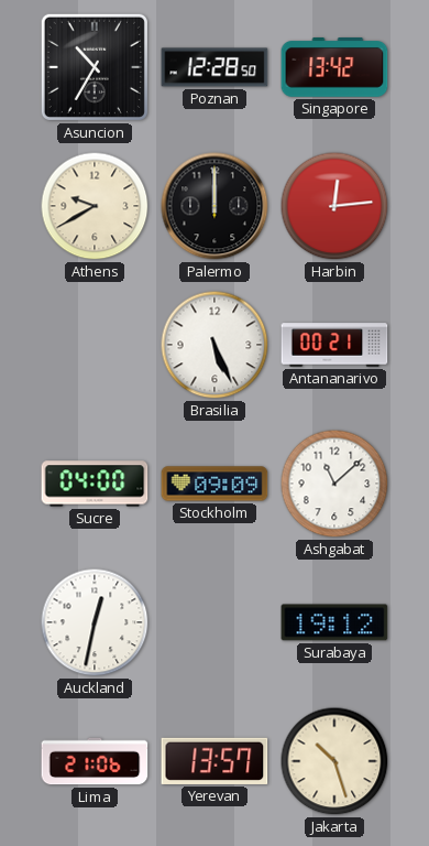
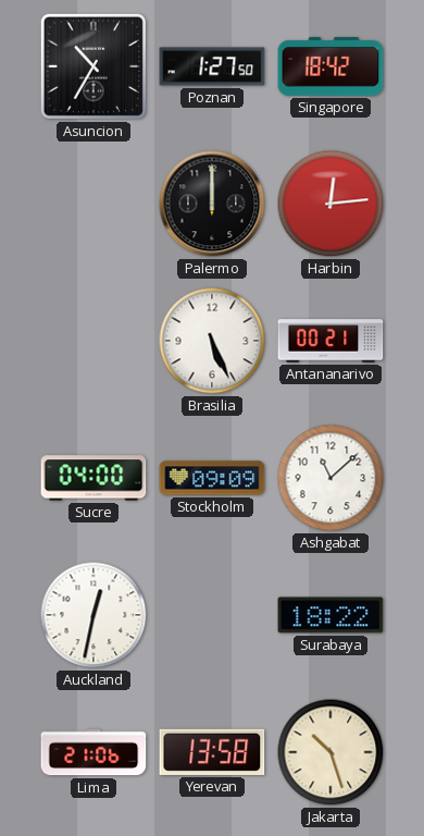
Poznan: 12:28 -> 1:27 (212, 66)
Singapore: 13:42 -> 18:42 (331, 66)
Athens: 9:40 -> none (95, 206)
Surabaya: 19:12 -> 18:22 (331, 615)
Yerevan: 13:57 -> 13:58 (212, 752)
